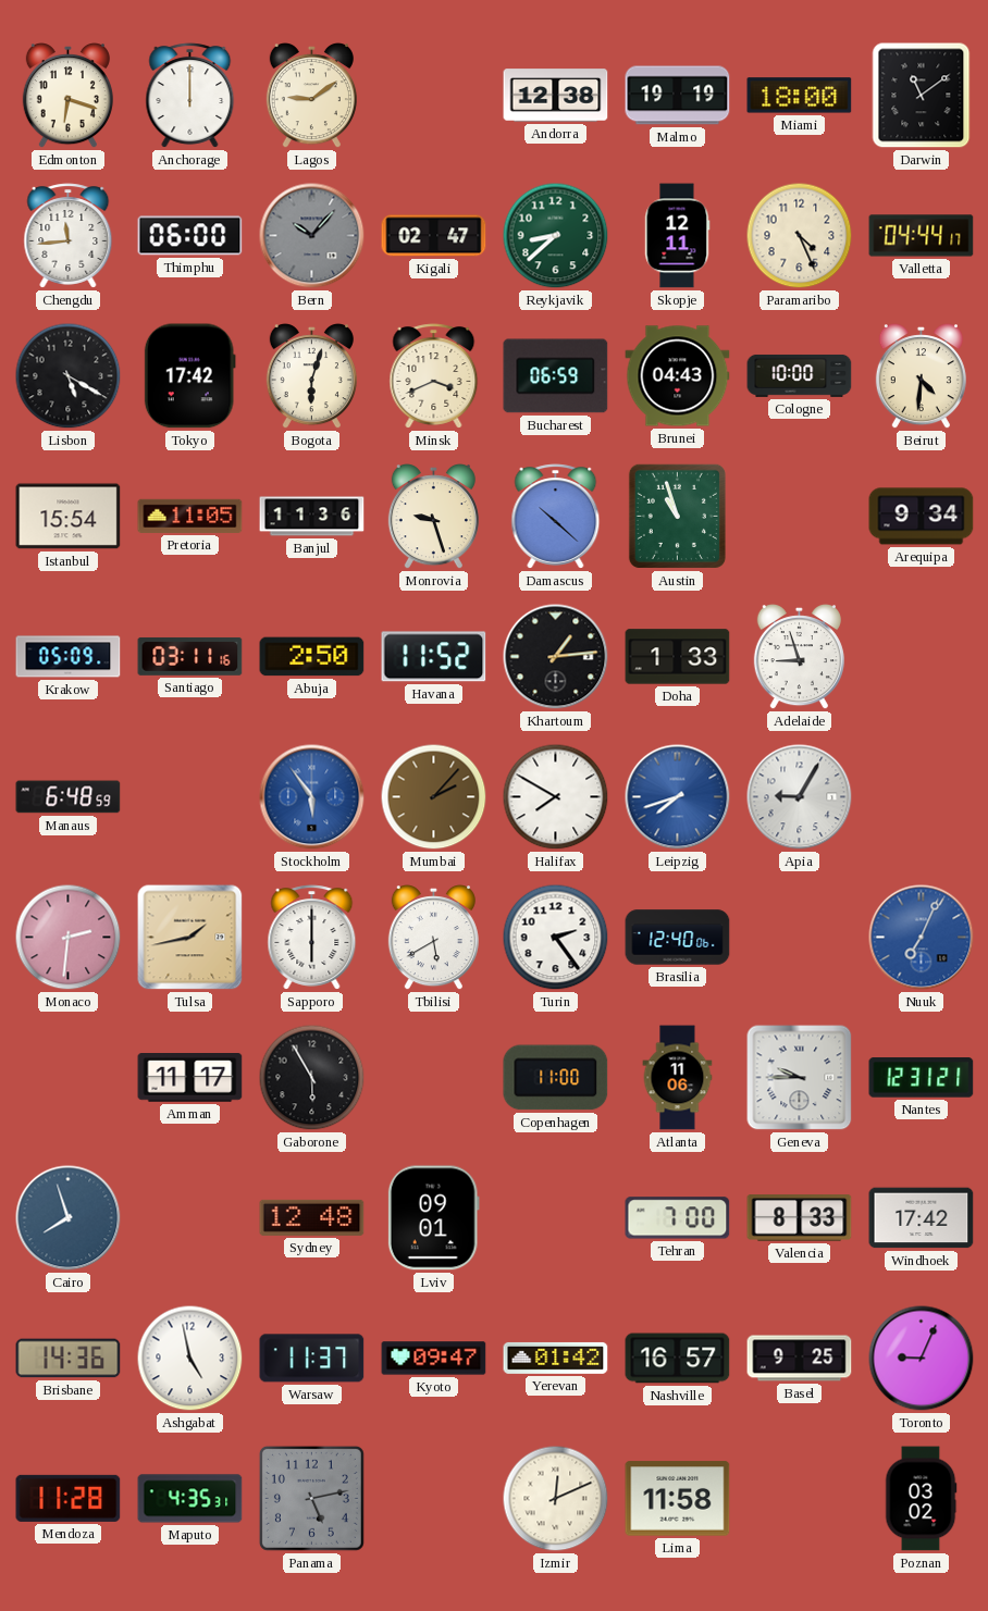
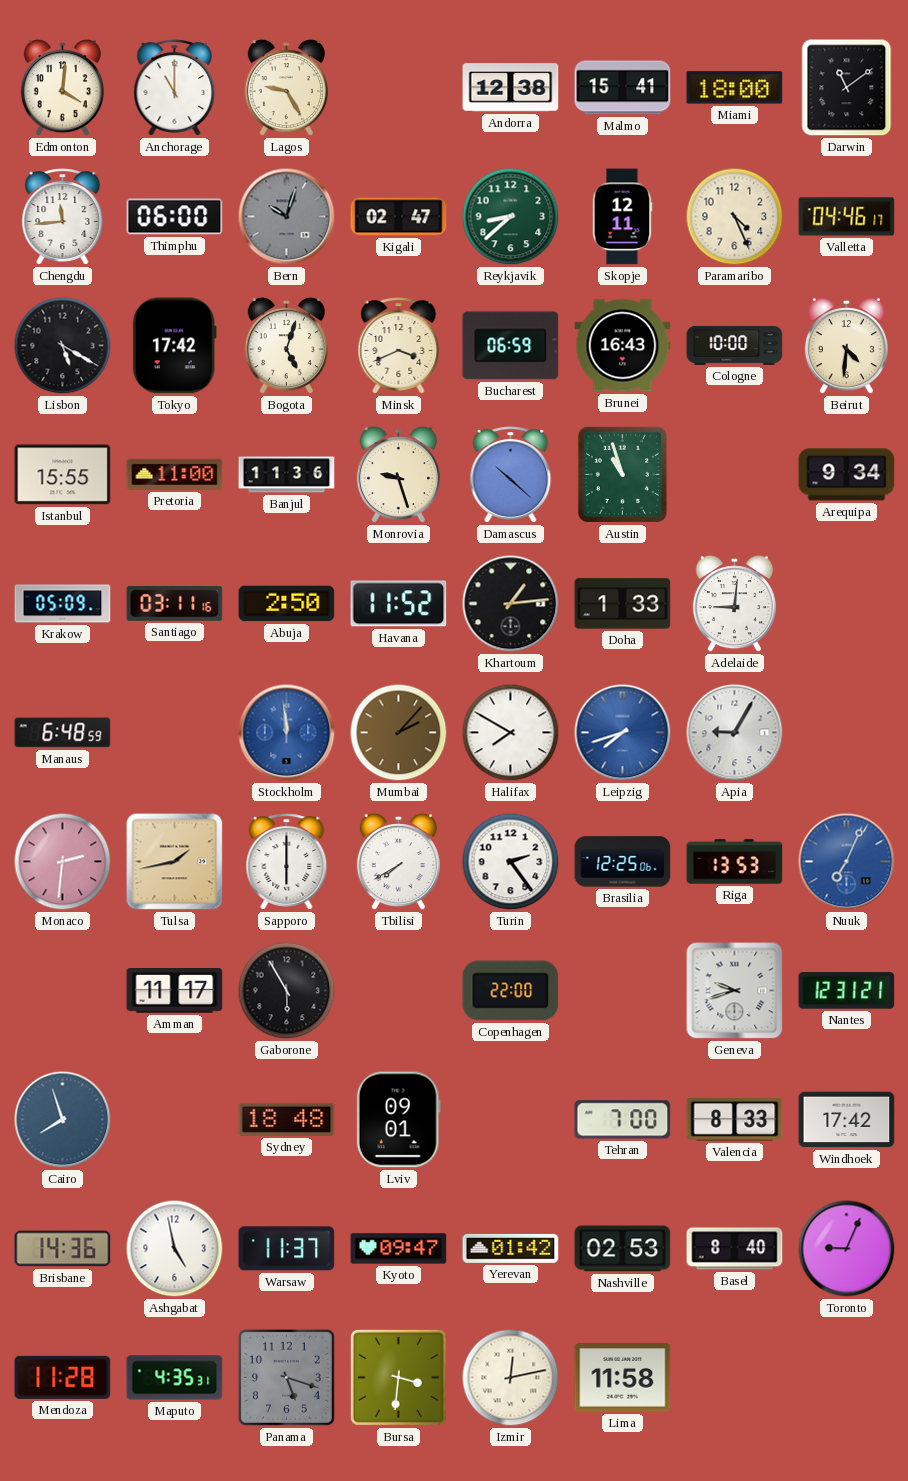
Edmonton: 6:18 -> 4:01 (62, 89)
Anchorage: 12:00 -> 11:00 (175, 88)
Lagos: 9:09 -> 9:25 (286, 89)
Malmo: 19:19 -> 15:41 (623, 88)
Bern: 10:07 -> 10:03 (287, 217)
Valletta: 04:44 -> 04:46 (847, 217)
Bogota: 6:03 -> 5:03 (286, 347)
Brunei: 04:43 -> 16:43 (623, 346)
Istanbul: 15:54 -> 15:55 (63, 475)
Pretoria: 11:05 -> 11:00 (175, 474)
Adelaide: 8:57 -> 9:01 (734, 605)
Stockholm: 5:54 -> 11:59 (287, 733)
Tbilisi: 5:40 -> 7:40 (398, 863)
Brasilia: 12:40 -> 12:25 (623, 862)
Riga: none -> 13:53 (735, 862)
Copenhagen: 11:00 -> 22:00 (511, 991)
Atlanta: 11:06 -> none (678, 1078)
Geneva: 9:45 -> 9:42 (735, 991)
Sydney: 12:48 -> 18:48 (287, 1119)
Nashville: 16:57 -> 02:53 (623, 1249)
Basel: 9:25 -> 8:40 (735, 1249)
Panama: 5:13 -> 5:18 (286, 1377)
Bursa: none -> 3:31 (398, 1377)
Izmir: 12:11 -> 12:13 (511, 1378)
Poznan: 03:02 -> none (921, 1499)
